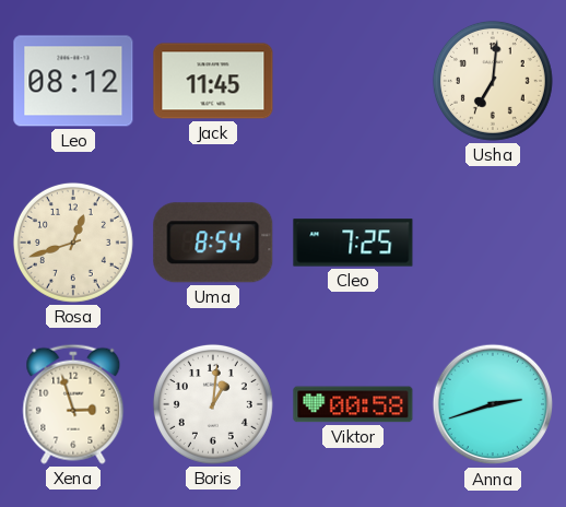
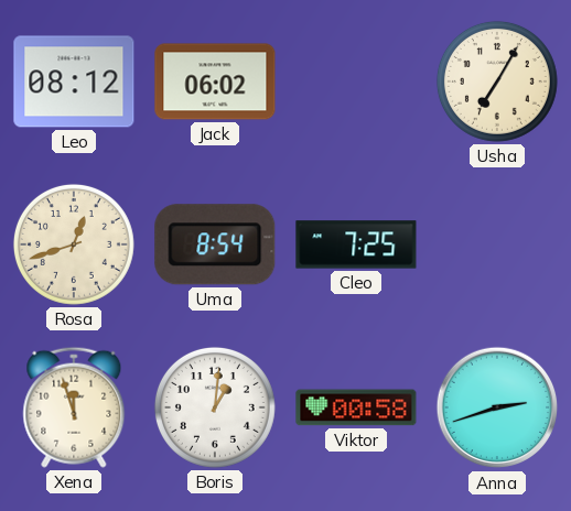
Jack: 11:45 -> 06:02 (215, 81)
Usha: 7:01 -> 7:05 (497, 81)
Xena: 2:57 -> 11:57 (74, 407)
